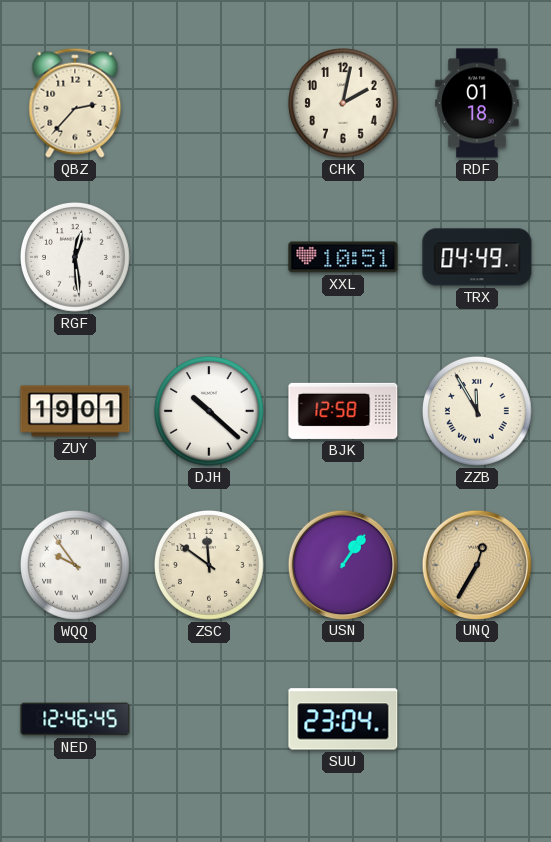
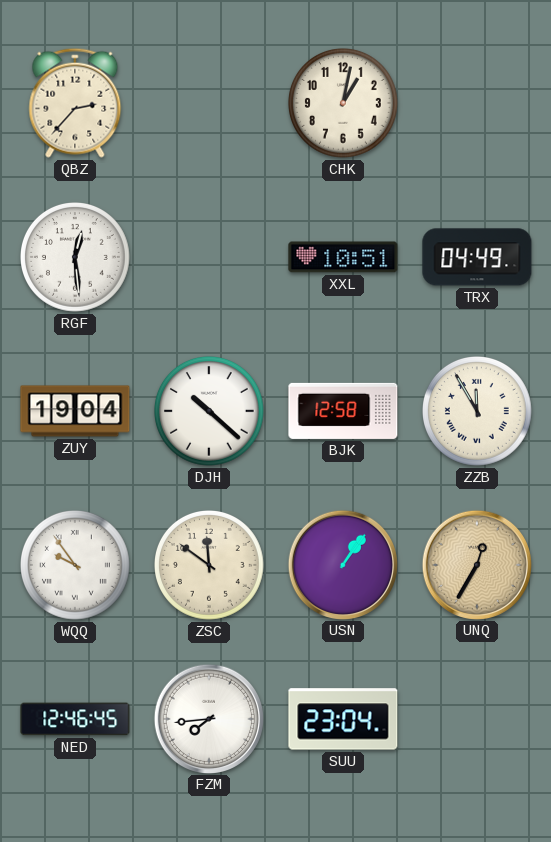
CHK: 2:02 -> 1:02 (344, 104)
RDF: 01:18 -> none (477, 103)
ZUY: 19:01 -> 19:04 (75, 411)
FZM: none -> 7:44 (208, 718)
